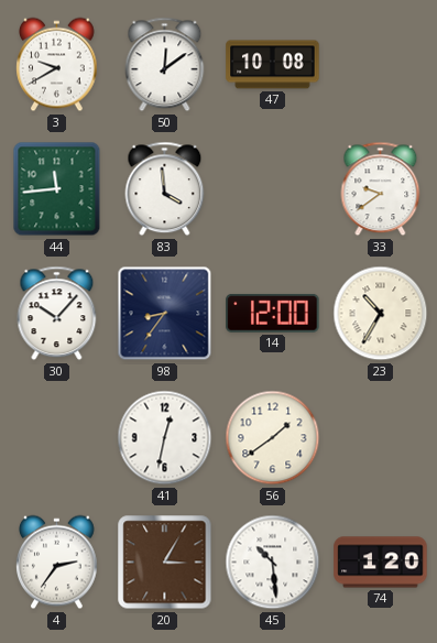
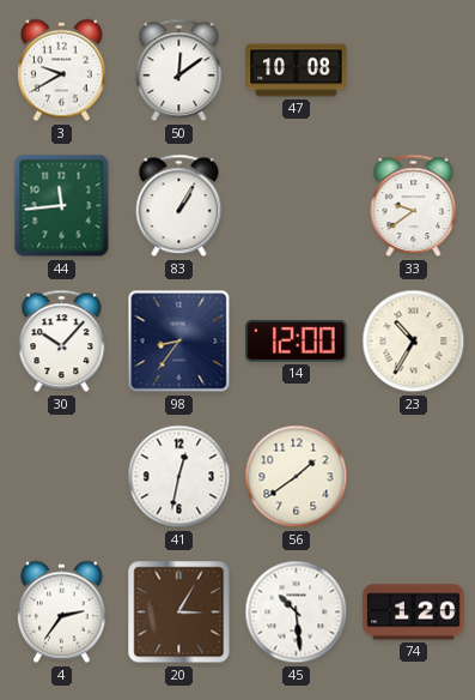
83: 3:59 -> 1:05 (179, 206)
